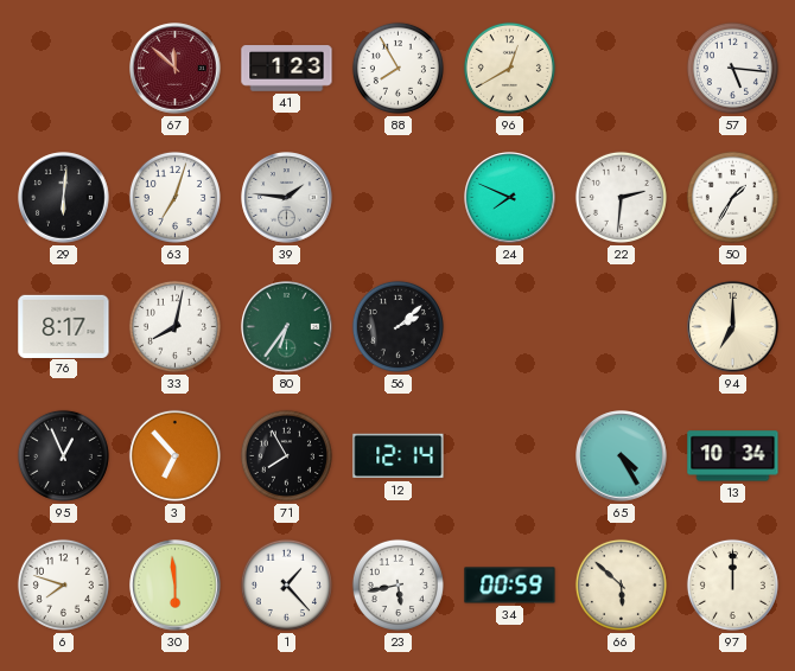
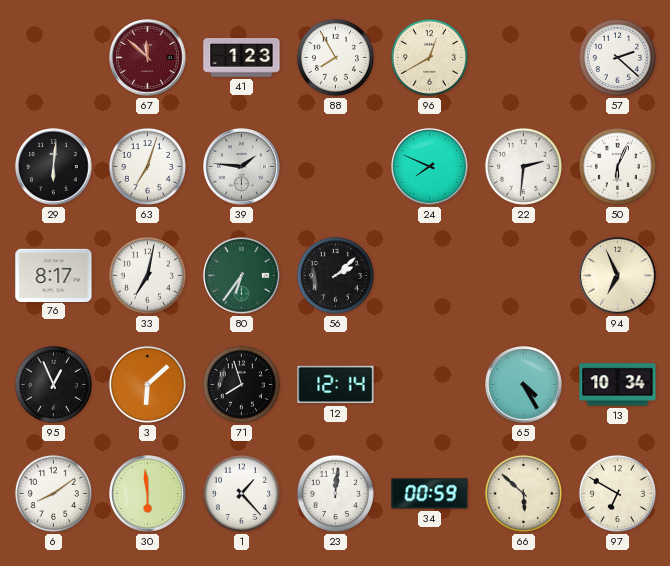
57: 5:16 -> 2:22 (617, 57)
50: 1:35 -> 6:04 (617, 166)
33: 8:02 -> 7:02 (147, 275)
94: 7:00 -> 6:56 (618, 276)
3: 6:53 -> 6:08 (147, 384)
71: 7:55 -> 7:57 (241, 384)
6: 7:48 -> 8:09 (53, 493)
23: 5:43 -> 12:01 (335, 493)
97: 12:00 -> 6:50 (617, 493)
